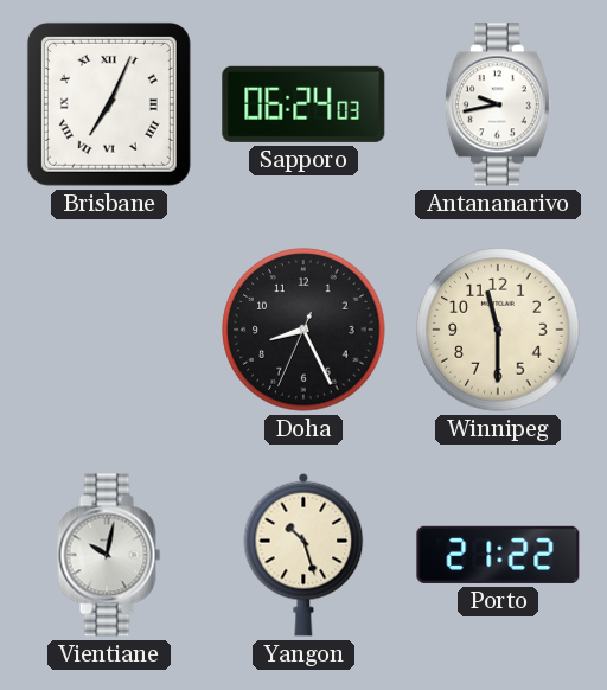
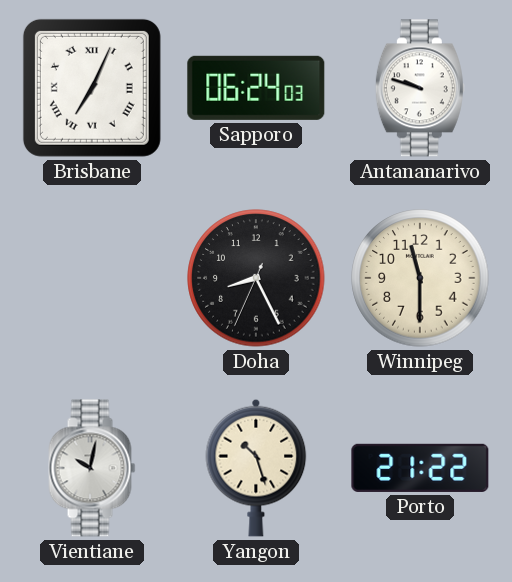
Antananarivo: 9:43 -> 9:48 (420, 88)
